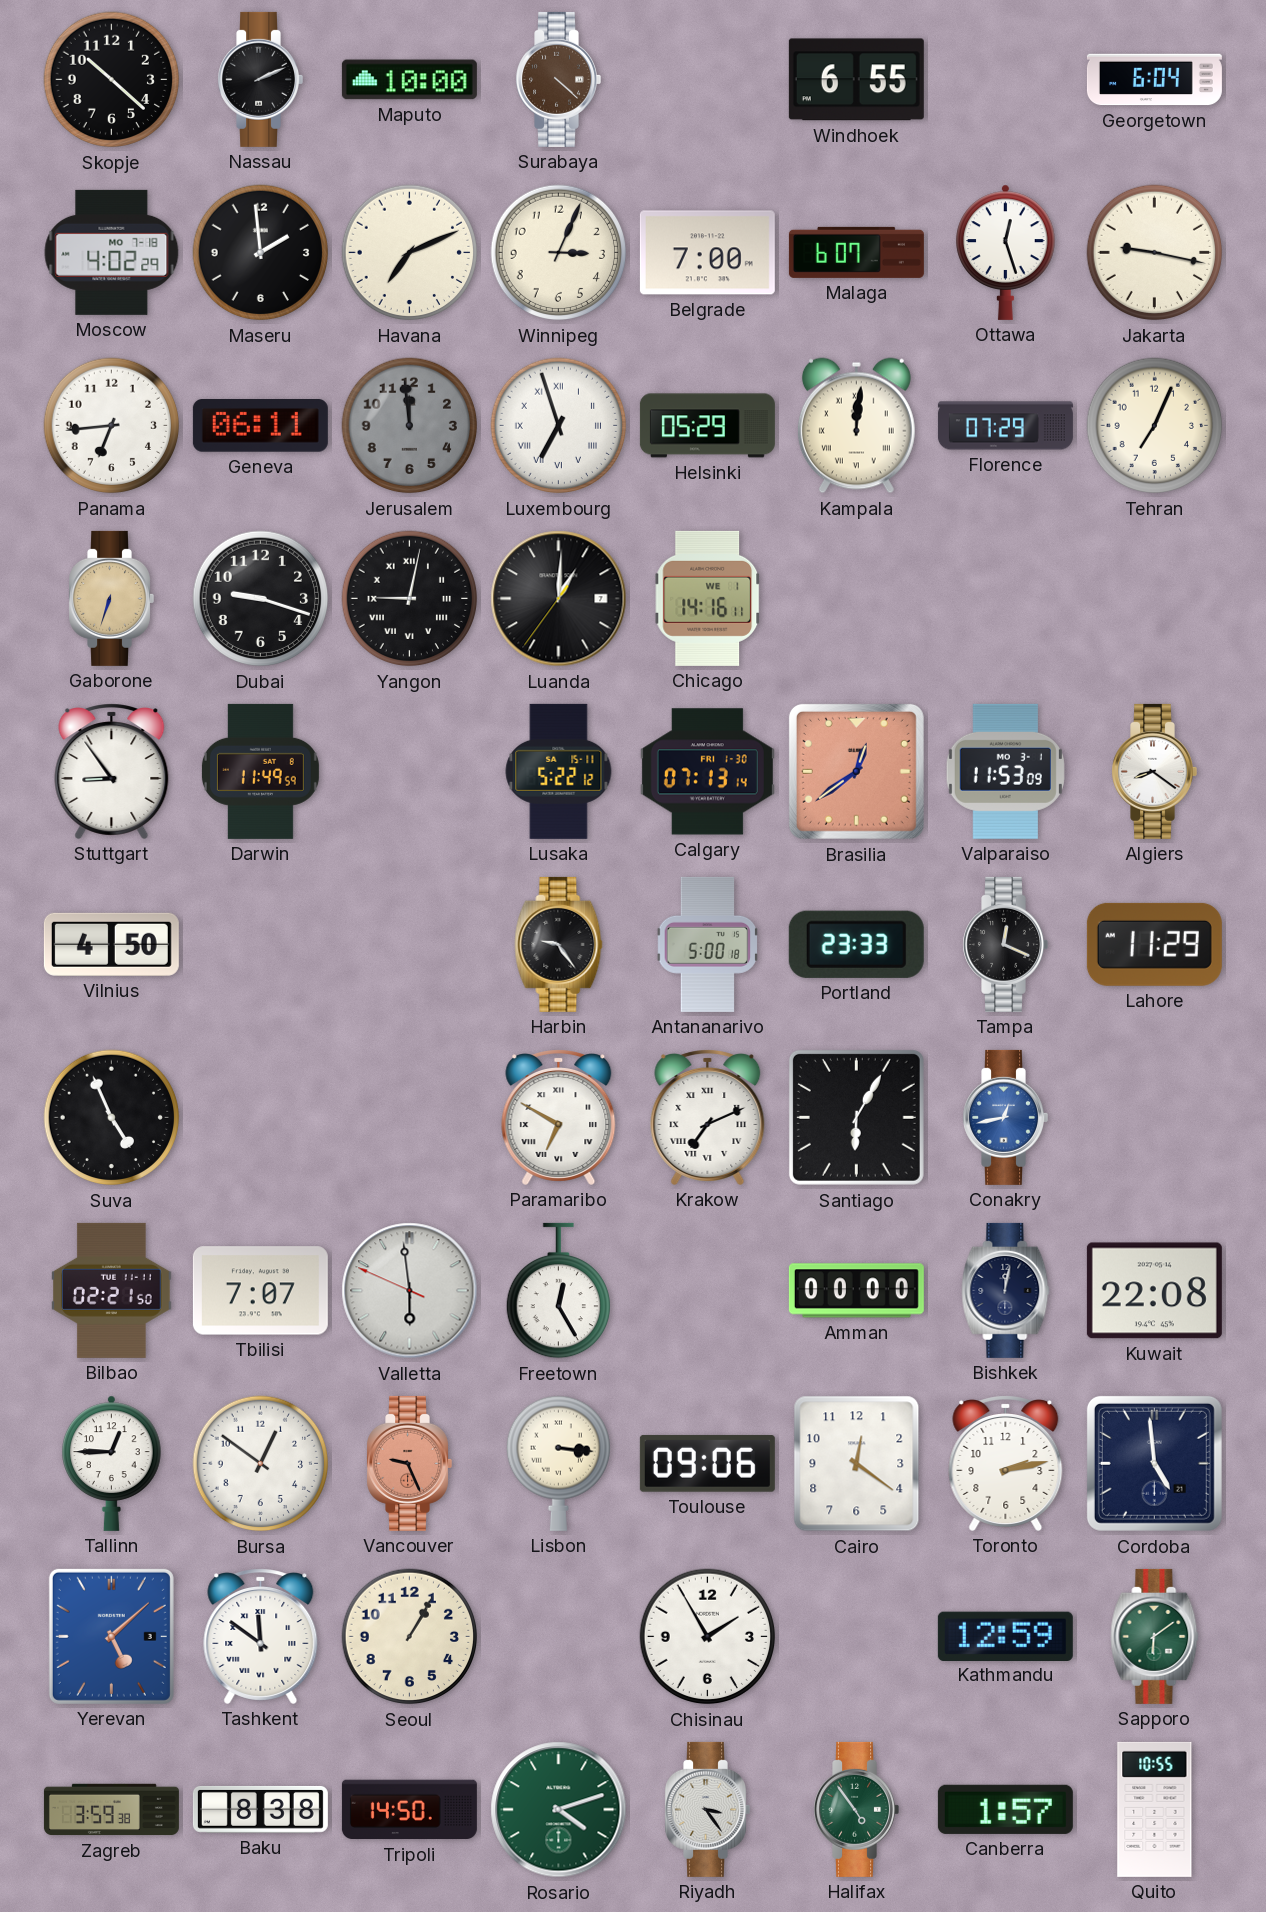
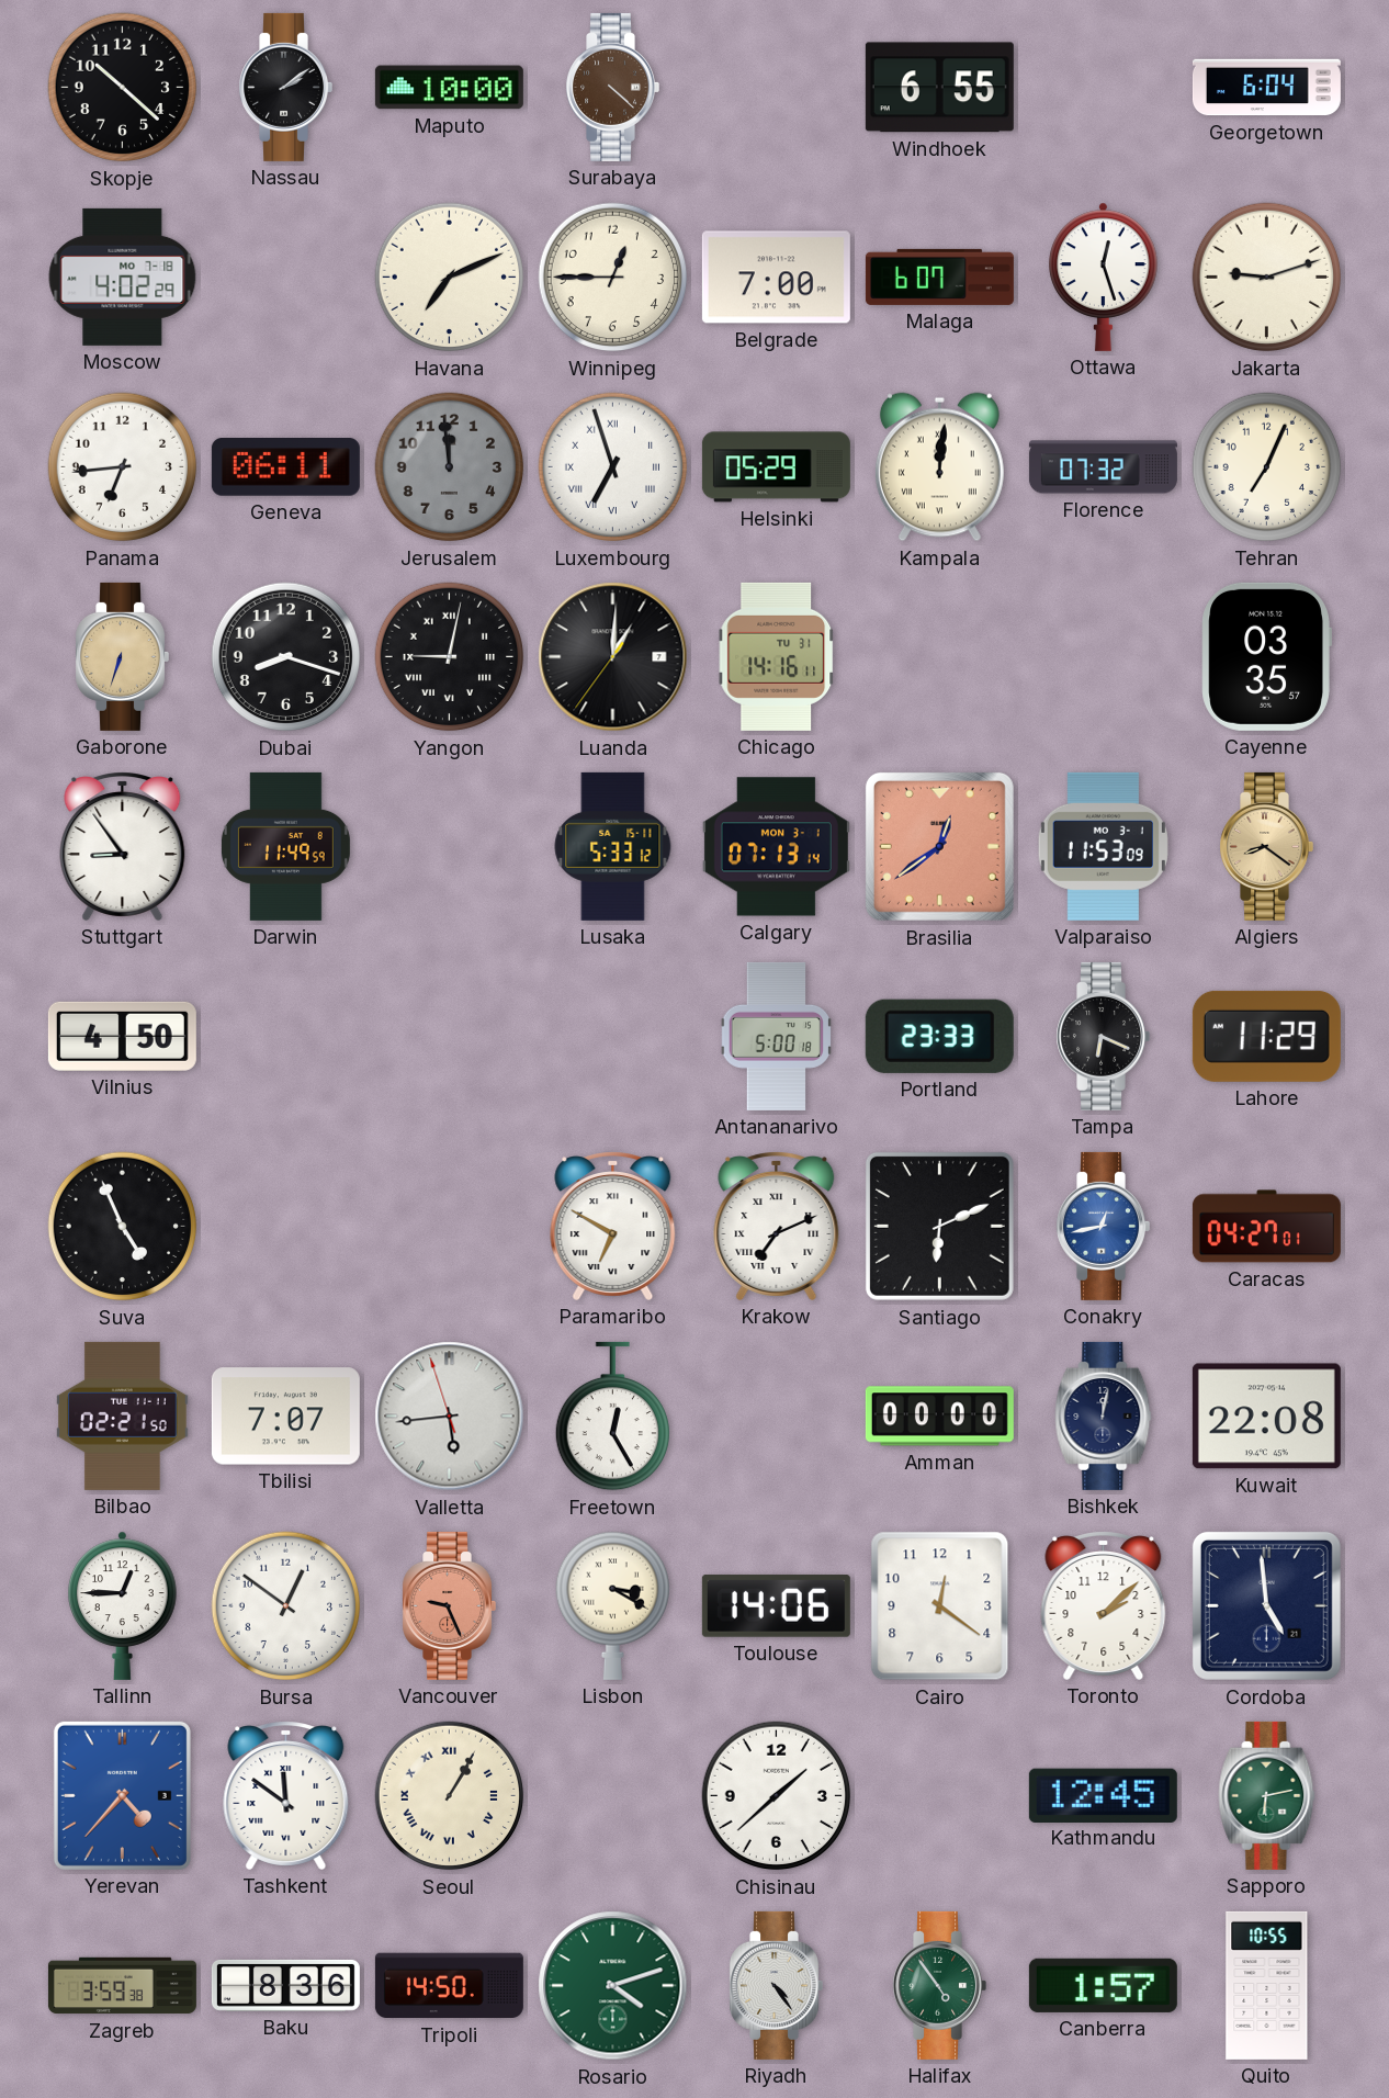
Nassau: 2:11 -> 2:09 (285, 87)
Maseru: 1:59 -> none (261, 253)
Winnipeg: 3:04 -> 12:45 (613, 278)
Jakarta: 9:17 -> 9:12 (1267, 278)
Florence: 07:29 -> 07:32 (1103, 467)
Dubai: 9:18 -> 8:18 (286, 657)
Chicago date: WE 1 -> TU 31 (777, 656)
Cayenne: none -> 03:35 (1266, 656)
Lusaka: 5:22 -> 5:33 (613, 846)
Calgary date: FRI 1-30 -> MON 3-1 (776, 847)
Algiers dial: white -> champagne (1266, 846)
Harbin: 9:24 -> none (559, 944)
Tampa: 12:19 -> 6:19 (1103, 1036)
Santiago: 6:05 -> 6:11 (939, 1226)
Caracas: none -> 04:27 (1266, 1227)
Valletta: 5:58 -> 5:43 (450, 1417)
Lisbon: 3:16 -> 3:20 (612, 1605)
Toulouse: 09:06 -> 14:06 (776, 1605)
Toronto: 2:13 -> 2:08 (1104, 1605)
Yerevan: 5:08 -> 4:37 (122, 1795)
Seoul numerals: Arabic -> Roman (450, 1796)
Chisinau: 1:55 -> 1:38 (777, 1796)
Kathmandu: 12:59 -> 12:45 (1103, 1795)
Sapporo: 6:09 -> 6:13 (1267, 1795)
Baku: 8:38 -> 8:36 (285, 1985)
Riyadh: 3:24 -> 4:24 (776, 1985)
